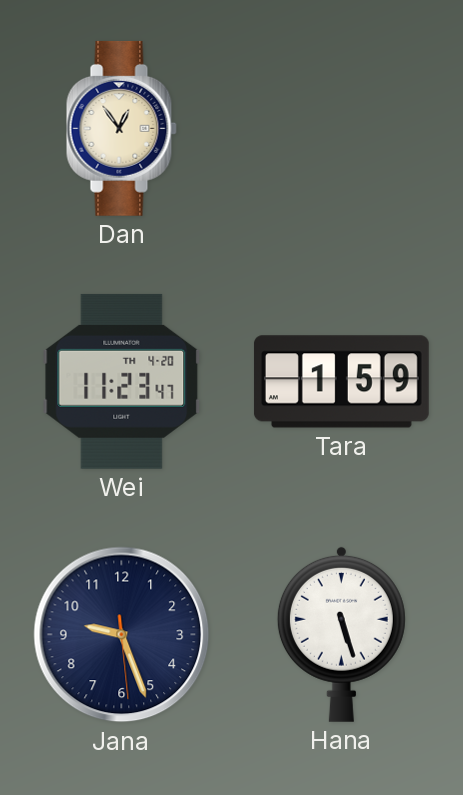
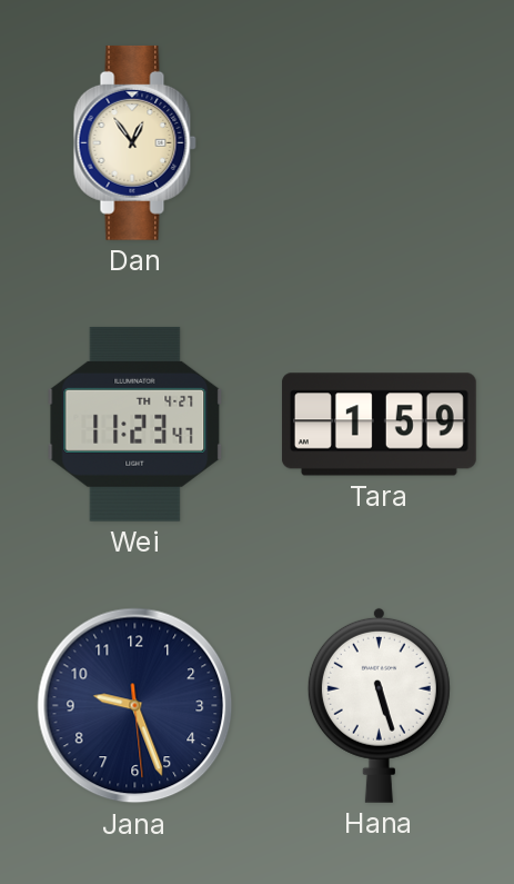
Wei date: TH 4-20 -> TH 4-27 (135, 424)
